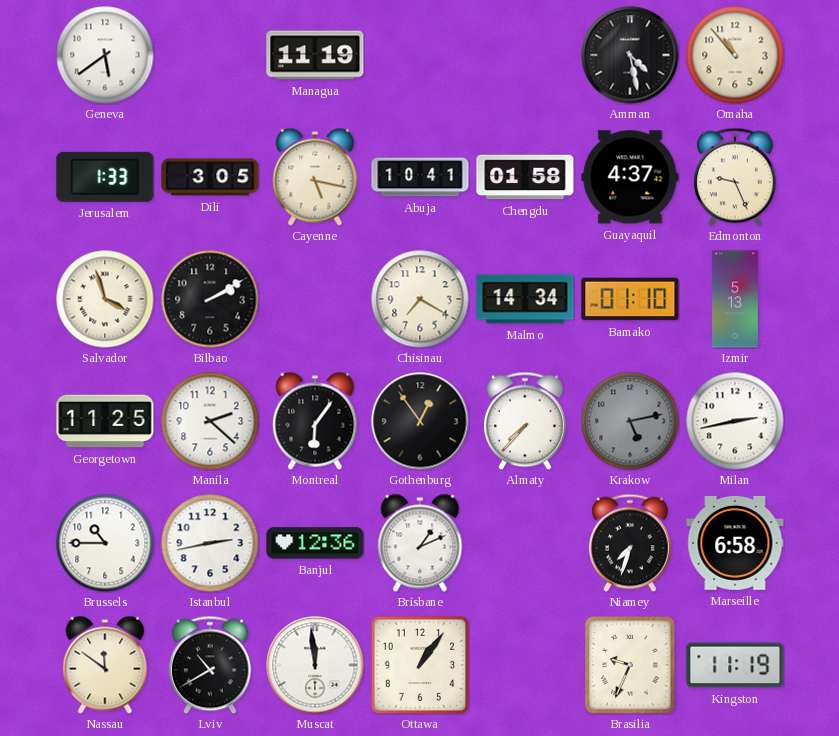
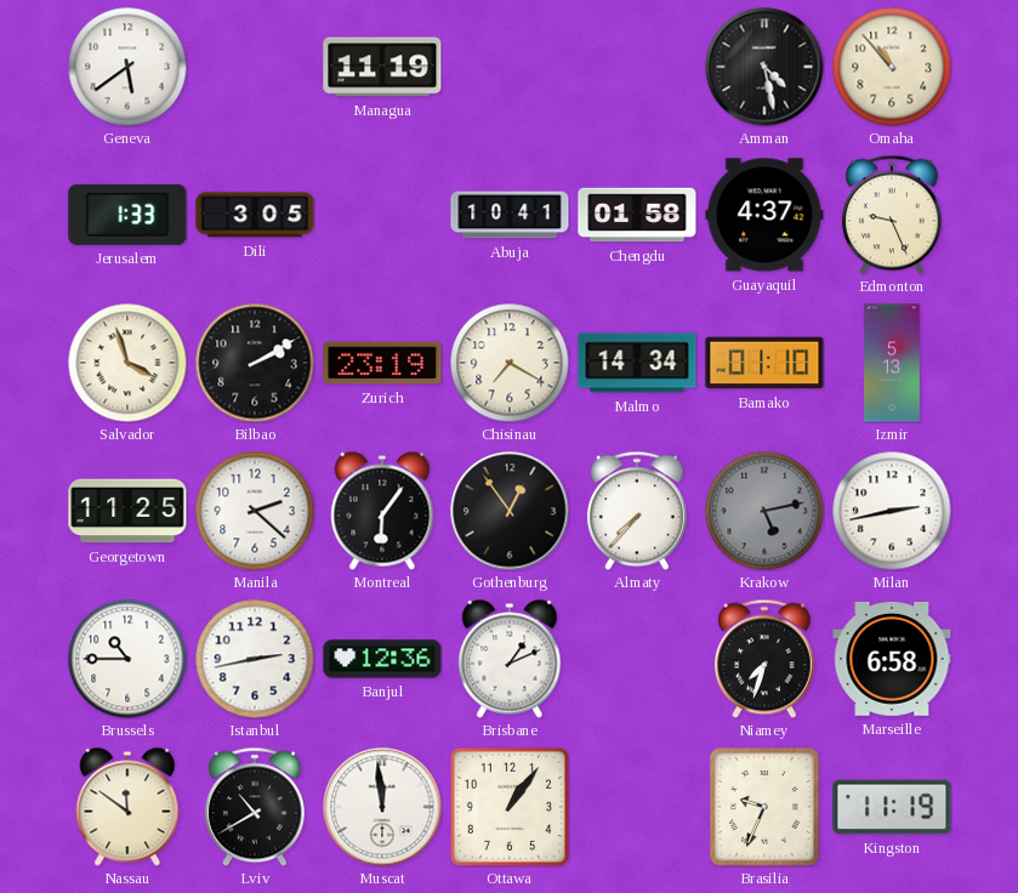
Cayenne: 5:17 -> none (315, 177)
Zurich: none -> 23:19 (382, 363)
